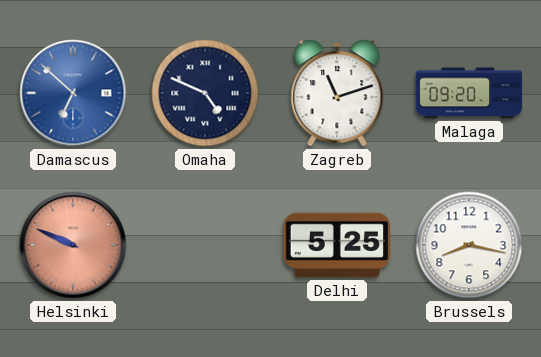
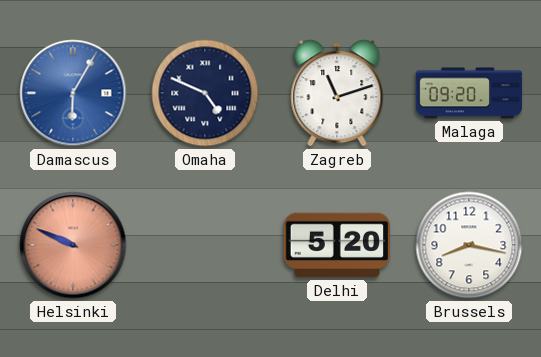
Damascus: 6:52 -> 6:05 (73, 93)
Delhi: 5:25 -> 5:20 (336, 245)
